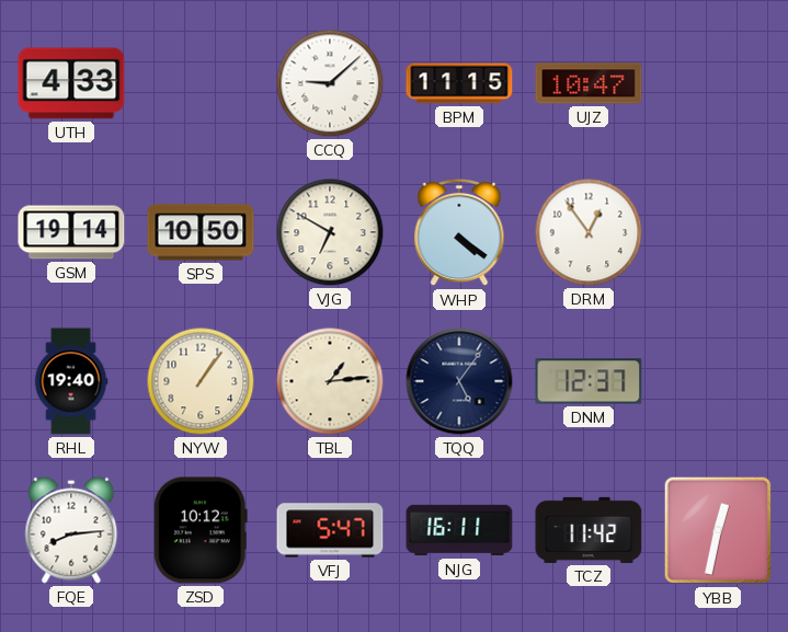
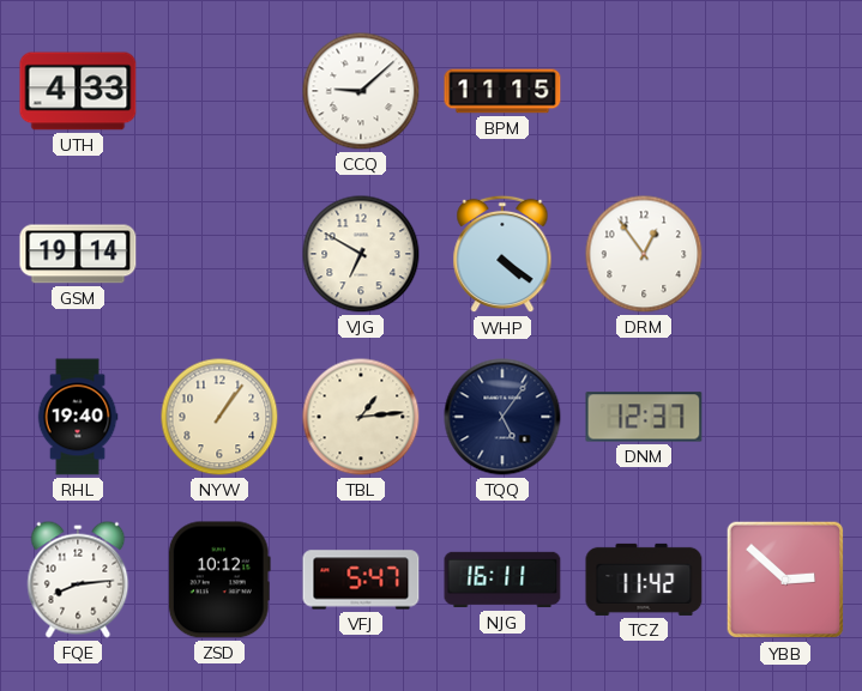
UJZ: 10:47 -> none (589, 83)
SPS: 10:50 -> none (201, 232)
YBB: 12:32 -> 2:52 (785, 580)
